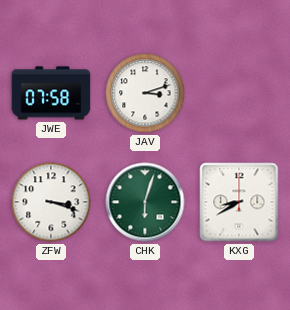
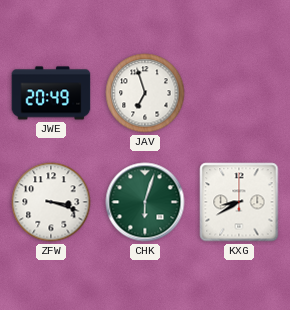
JWE: 07:58 -> 20:49 (51, 93)
JAV: 3:12 -> 6:57 (145, 93)
